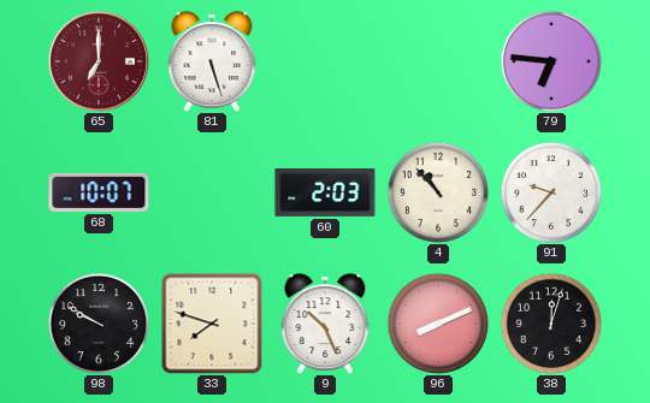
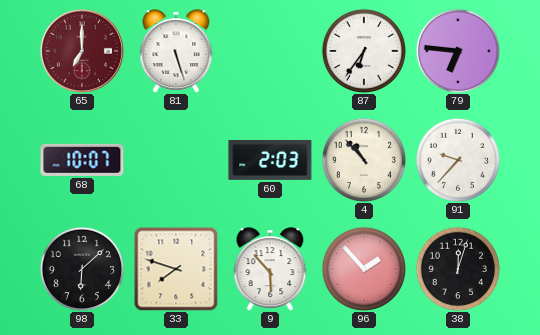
87: none -> 6:36 (363, 50)
98: 9:50 -> 6:08 (81, 268)
9: 10:26 -> 5:53 (270, 269)
96: 8:11 -> 1:53 (363, 268)
